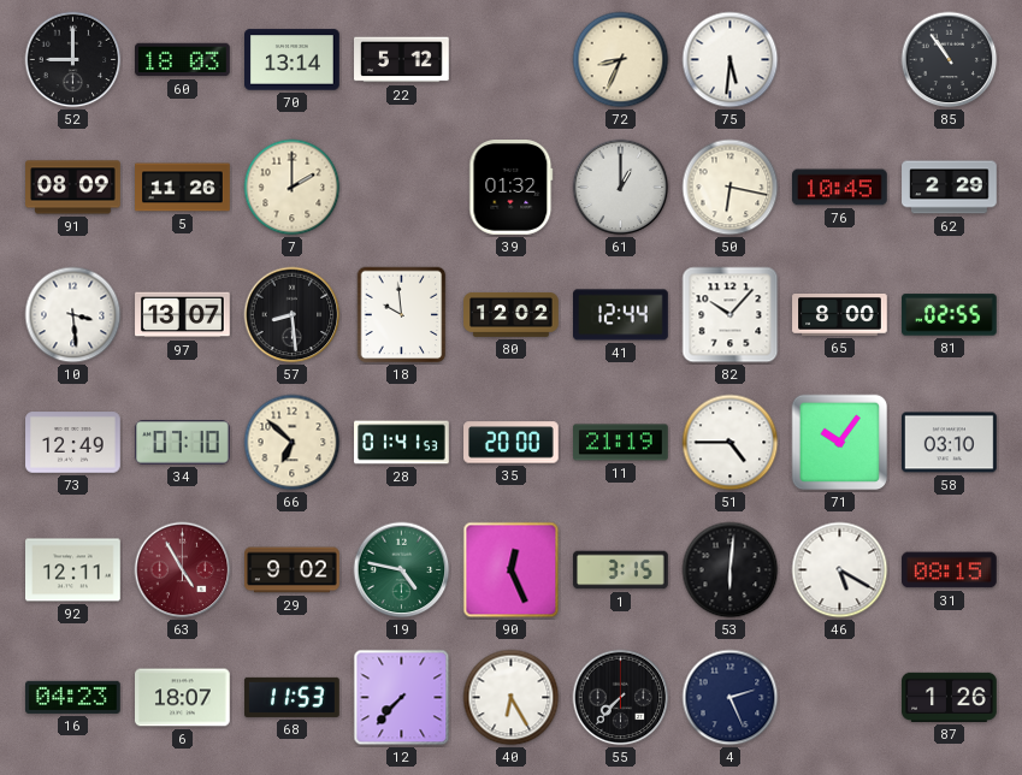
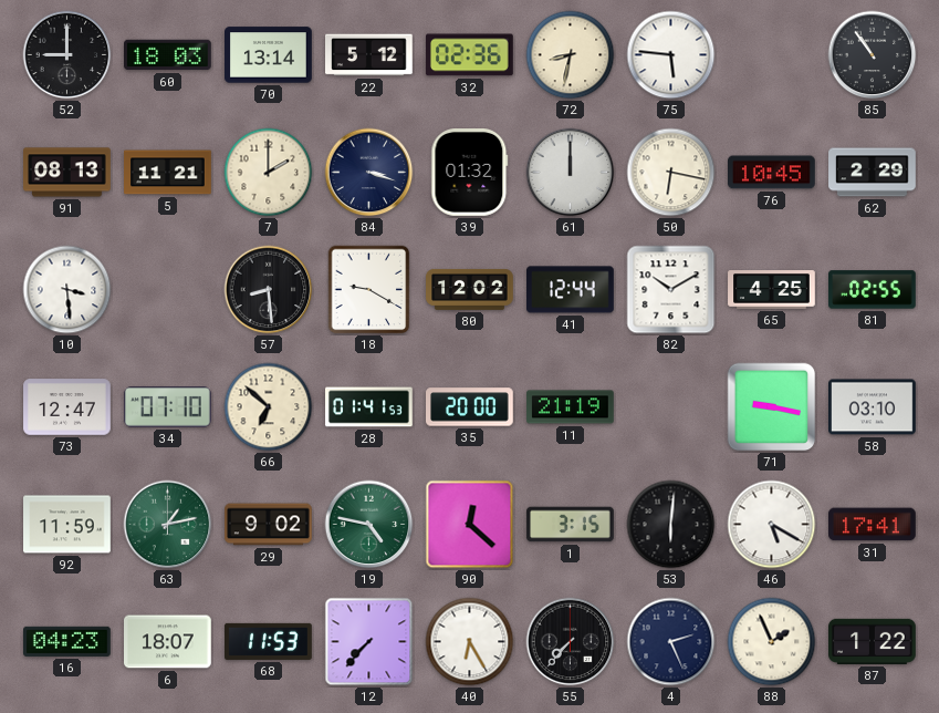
32: none -> 02:36 (470, 55)
72: 8:34 -> 8:32 (571, 55)
75: 5:31 -> 5:46 (671, 55)
91: 08:09 -> 08:13 (67, 173)
5: 11:26 -> 11:21 (168, 173)
84: none -> 3:18 (369, 173)
61: 1:00 -> 12:00 (571, 173)
97: 13:07 -> none (183, 315)
18: 9:59 -> 9:20 (369, 290)
82: 10:07 -> 10:10 (671, 290)
65: 8:00 -> 4:25 (772, 290)
73: 12:49 -> 12:47 (67, 407)
51: 4:45 -> none (731, 443)
71: 10:06 -> 9:17 (772, 407)
92: 12:11 -> 11:59 (67, 525)
63: 4:55 -> 1:13 (168, 525)
63 dial: burgundy -> green (168, 525)
90: 12:26 -> 12:22 (470, 525)
31: 08:15 -> 17:41 (873, 525)
88: none -> 1:56 (772, 642)
87: 1:26 -> 1:22 (873, 641)
